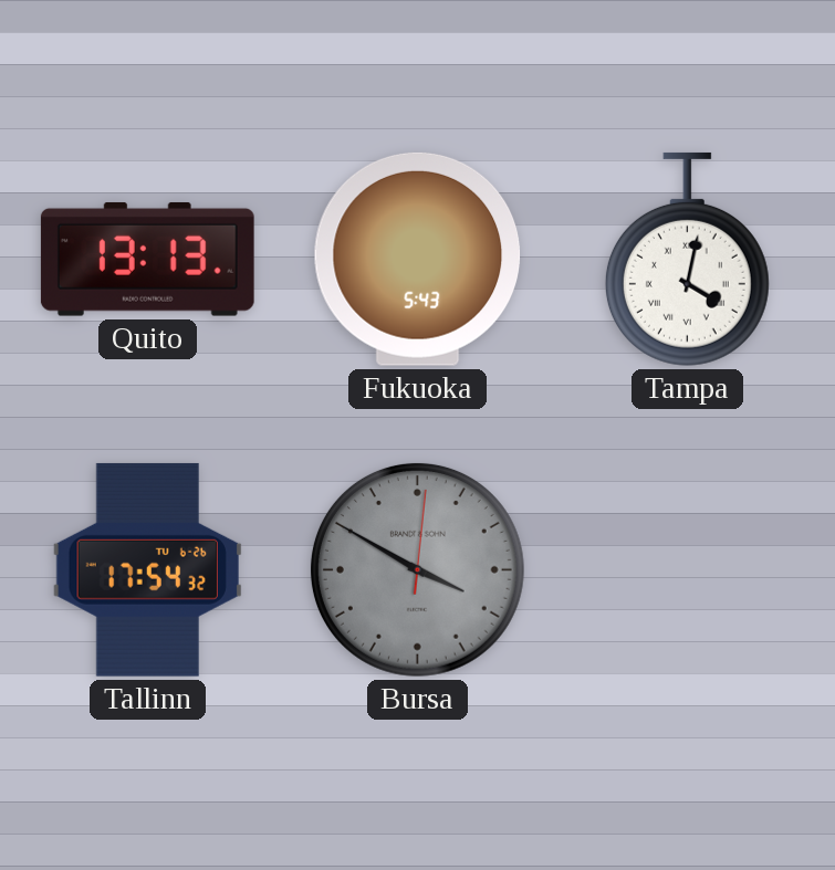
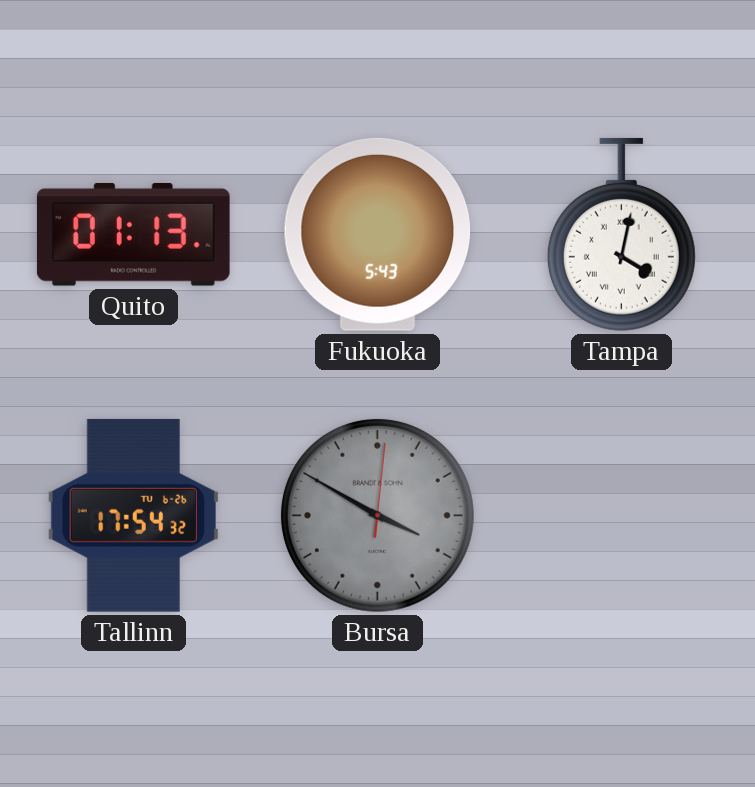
Quito: 13:13 -> 01:13 (133, 234)
